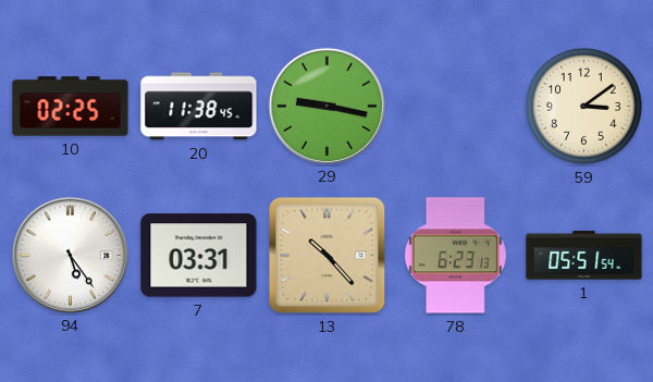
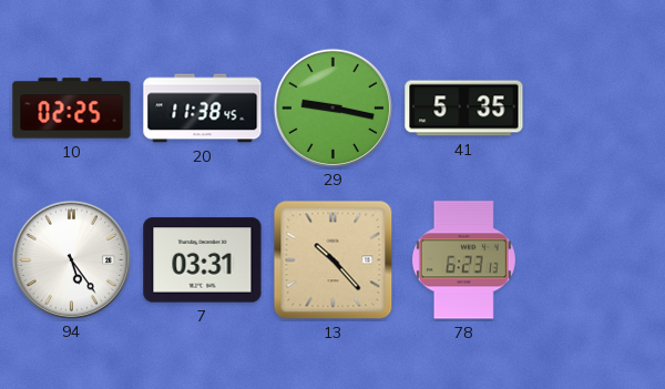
41: none -> 5:35 (464, 109)
59: 3:09 -> none (583, 106)
1: 05:51 -> none (584, 256)
